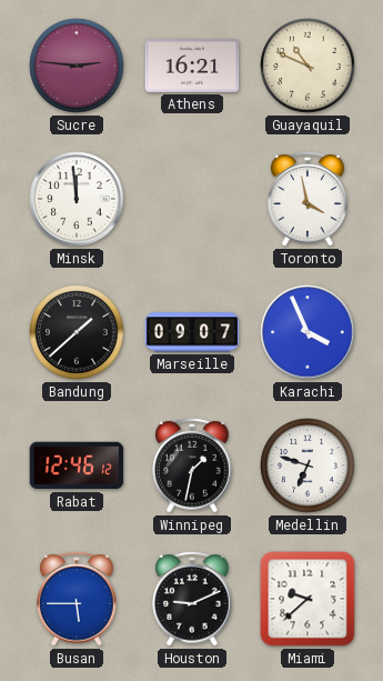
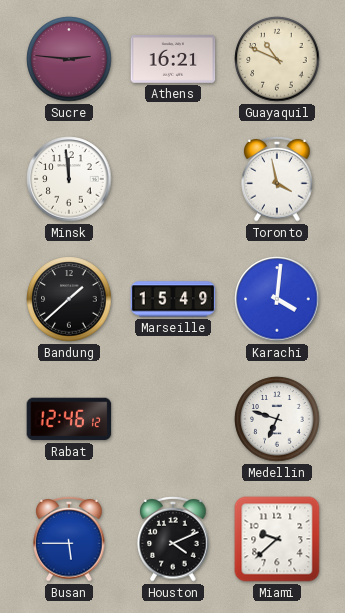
Marseille: 09:07 -> 15:49 (173, 299)
Karachi: 3:56 -> 4:01 (277, 299)
Winnipeg: 1:32 -> none (192, 467)
Houston: 9:11 -> 4:11 (173, 540)
